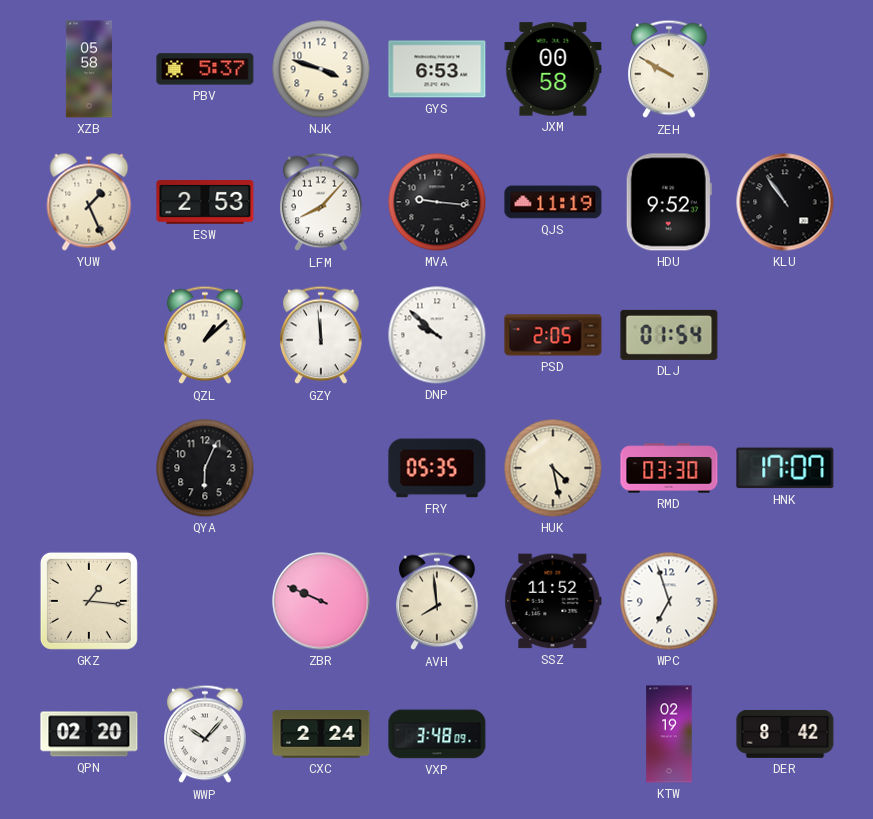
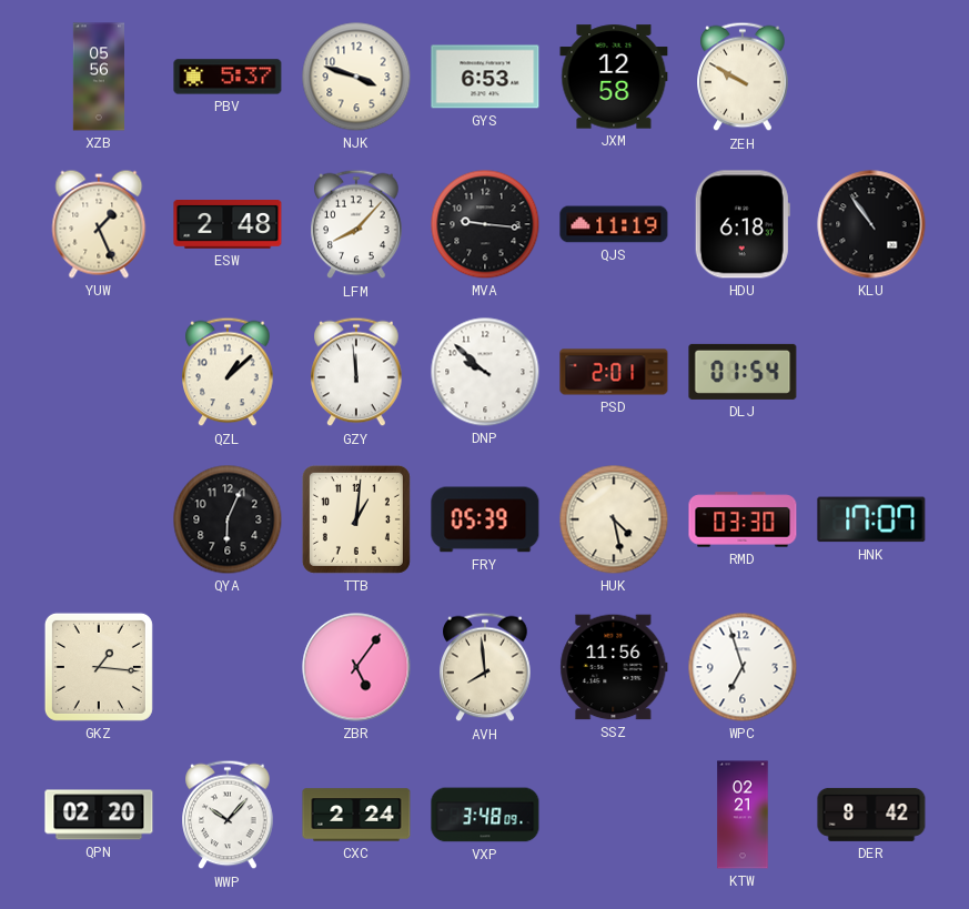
XZB: 05:58 -> 05:56 (99, 77)
JXM: 00:58 -> 12:58 (614, 77)
ESW: 2:53 -> 2:48 (228, 225)
HDU: 9:52 -> 6:18 (743, 224)
PSD: 2:05 -> 2:01 (614, 372)
TTB: none -> 1:01 (356, 519)
FRY: 05:35 -> 05:39 (485, 519)
ZBR: 9:49 -> 5:06 (356, 667)
SSZ: 11:52 -> 11:56 (614, 667)
KTW: 02:19 -> 02:21 (743, 815)
